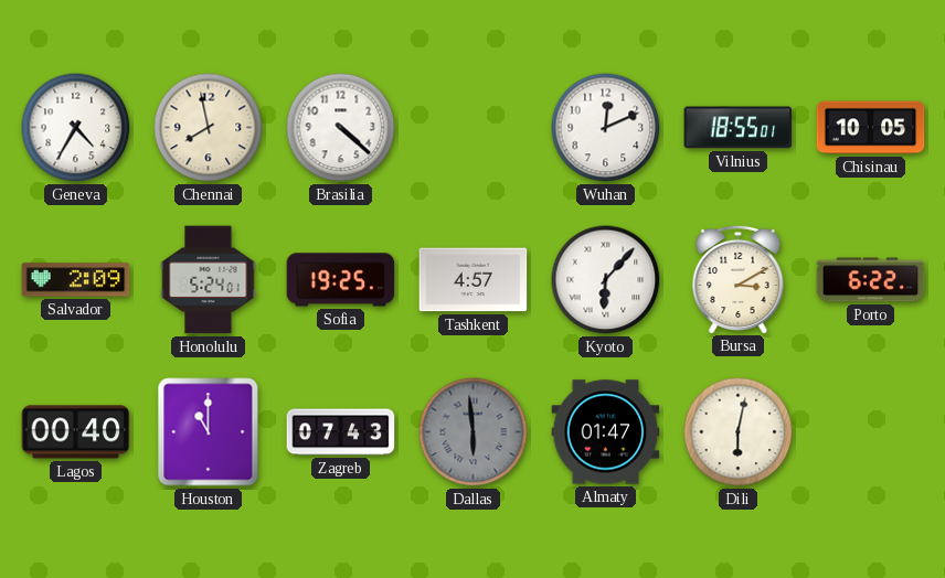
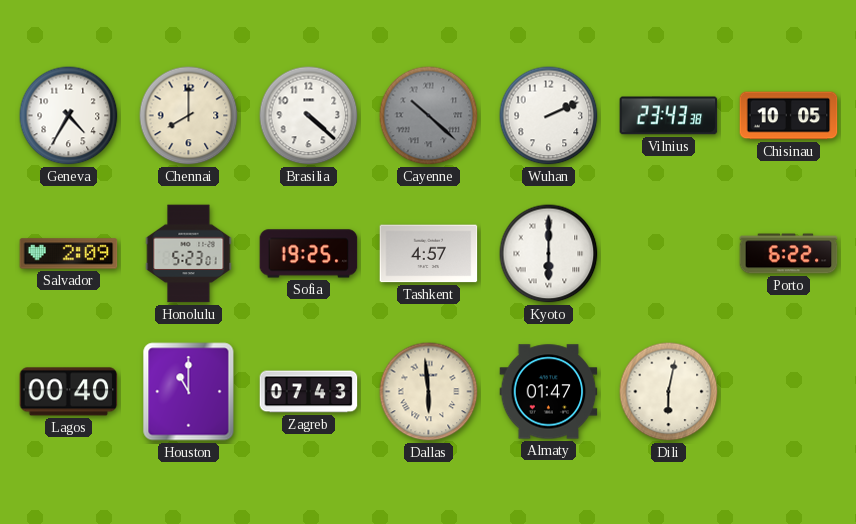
Chennai: 7:58 -> 8:00 (189, 116)
Cayenne: none -> 10:22 (429, 116)
Wuhan: 12:11 -> 2:11 (549, 116)
Vilnius: 18:55 -> 23:43 (669, 116)
Honolulu: 5:24 -> 5:23 (189, 254)
Kyoto: 6:07 -> 6:00 (549, 254)
Bursa: 3:10 -> none (739, 279)
Dallas dial: grey -> cream (429, 392)
